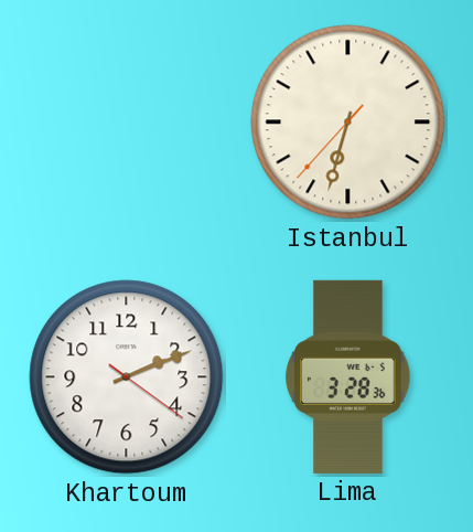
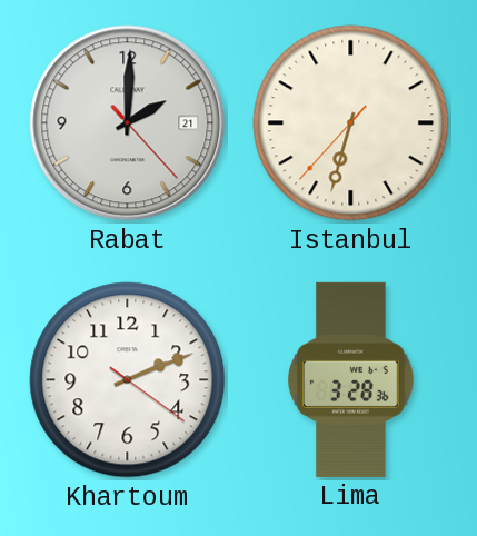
Rabat: none -> 2:00 (128, 123)
